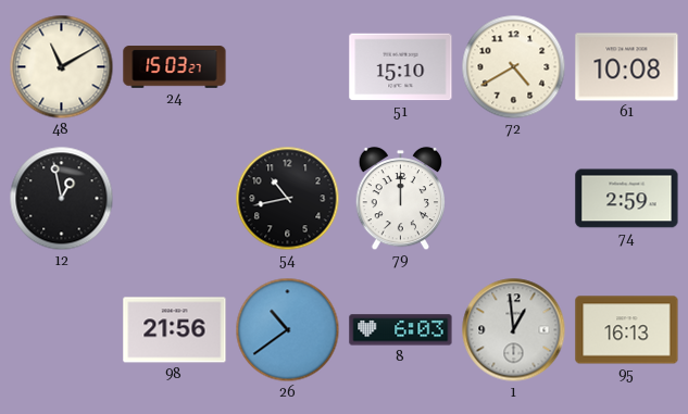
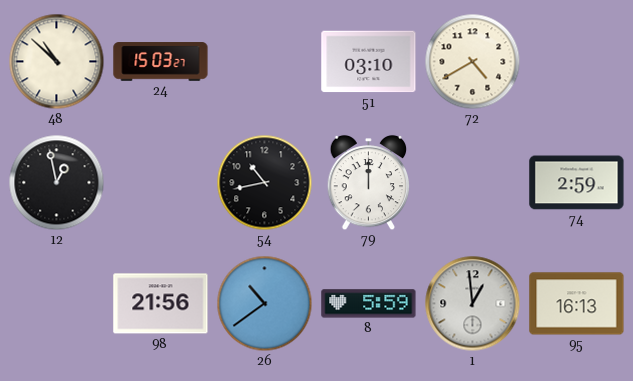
48: 11:10 -> 10:52 (57, 62)
51: 15:10 -> 03:10 (369, 62)
61: 10:08 -> none (627, 67)
8: 6:03 -> 5:59 (369, 304)
